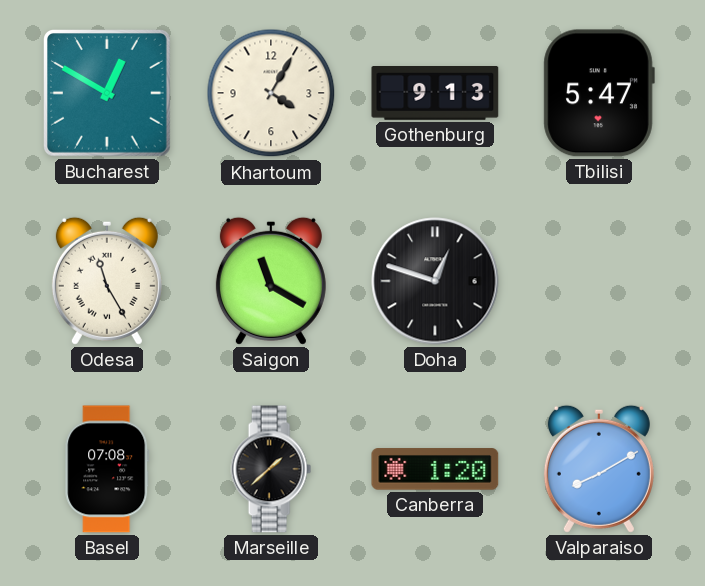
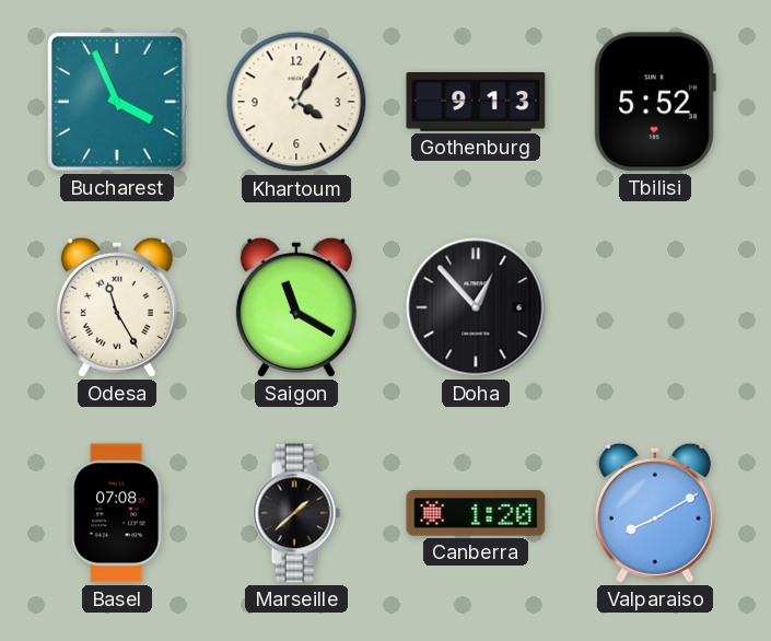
Bucharest: 12:50 -> 3:56 (118, 103)
Tbilisi: 5:47 -> 5:52 (655, 102)
Doha: 12:48 -> 12:53 (476, 307)
